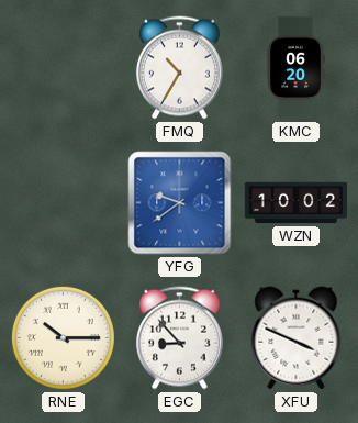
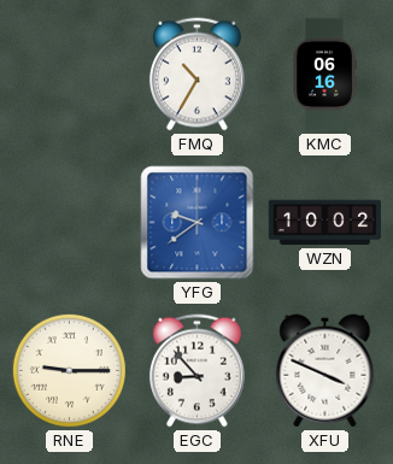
KMC: 06:20 -> 06:16 (324, 75)
RNE: 10:15 -> 9:15 (69, 370)
